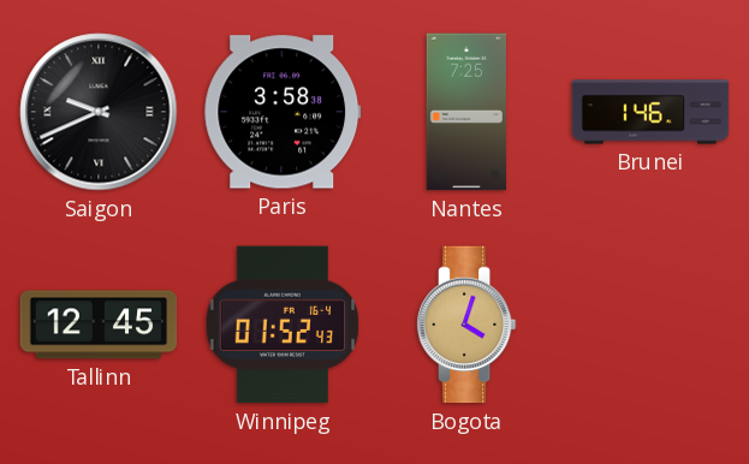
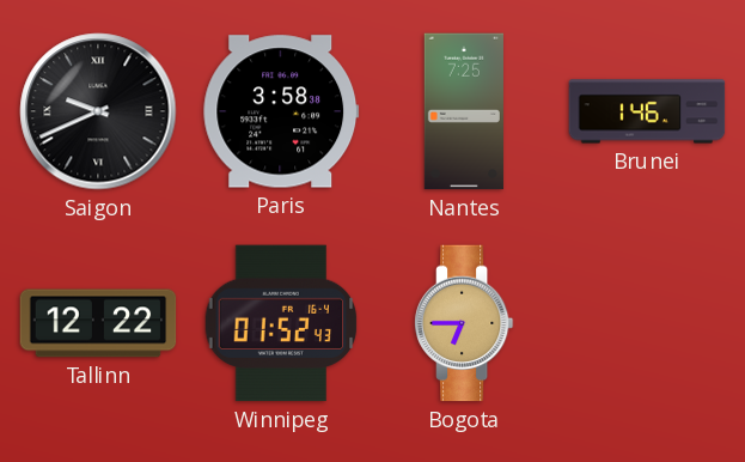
Tallinn: 12:45 -> 12:22 (98, 323)
Bogota: 4:03 -> 6:45 (464, 323)
